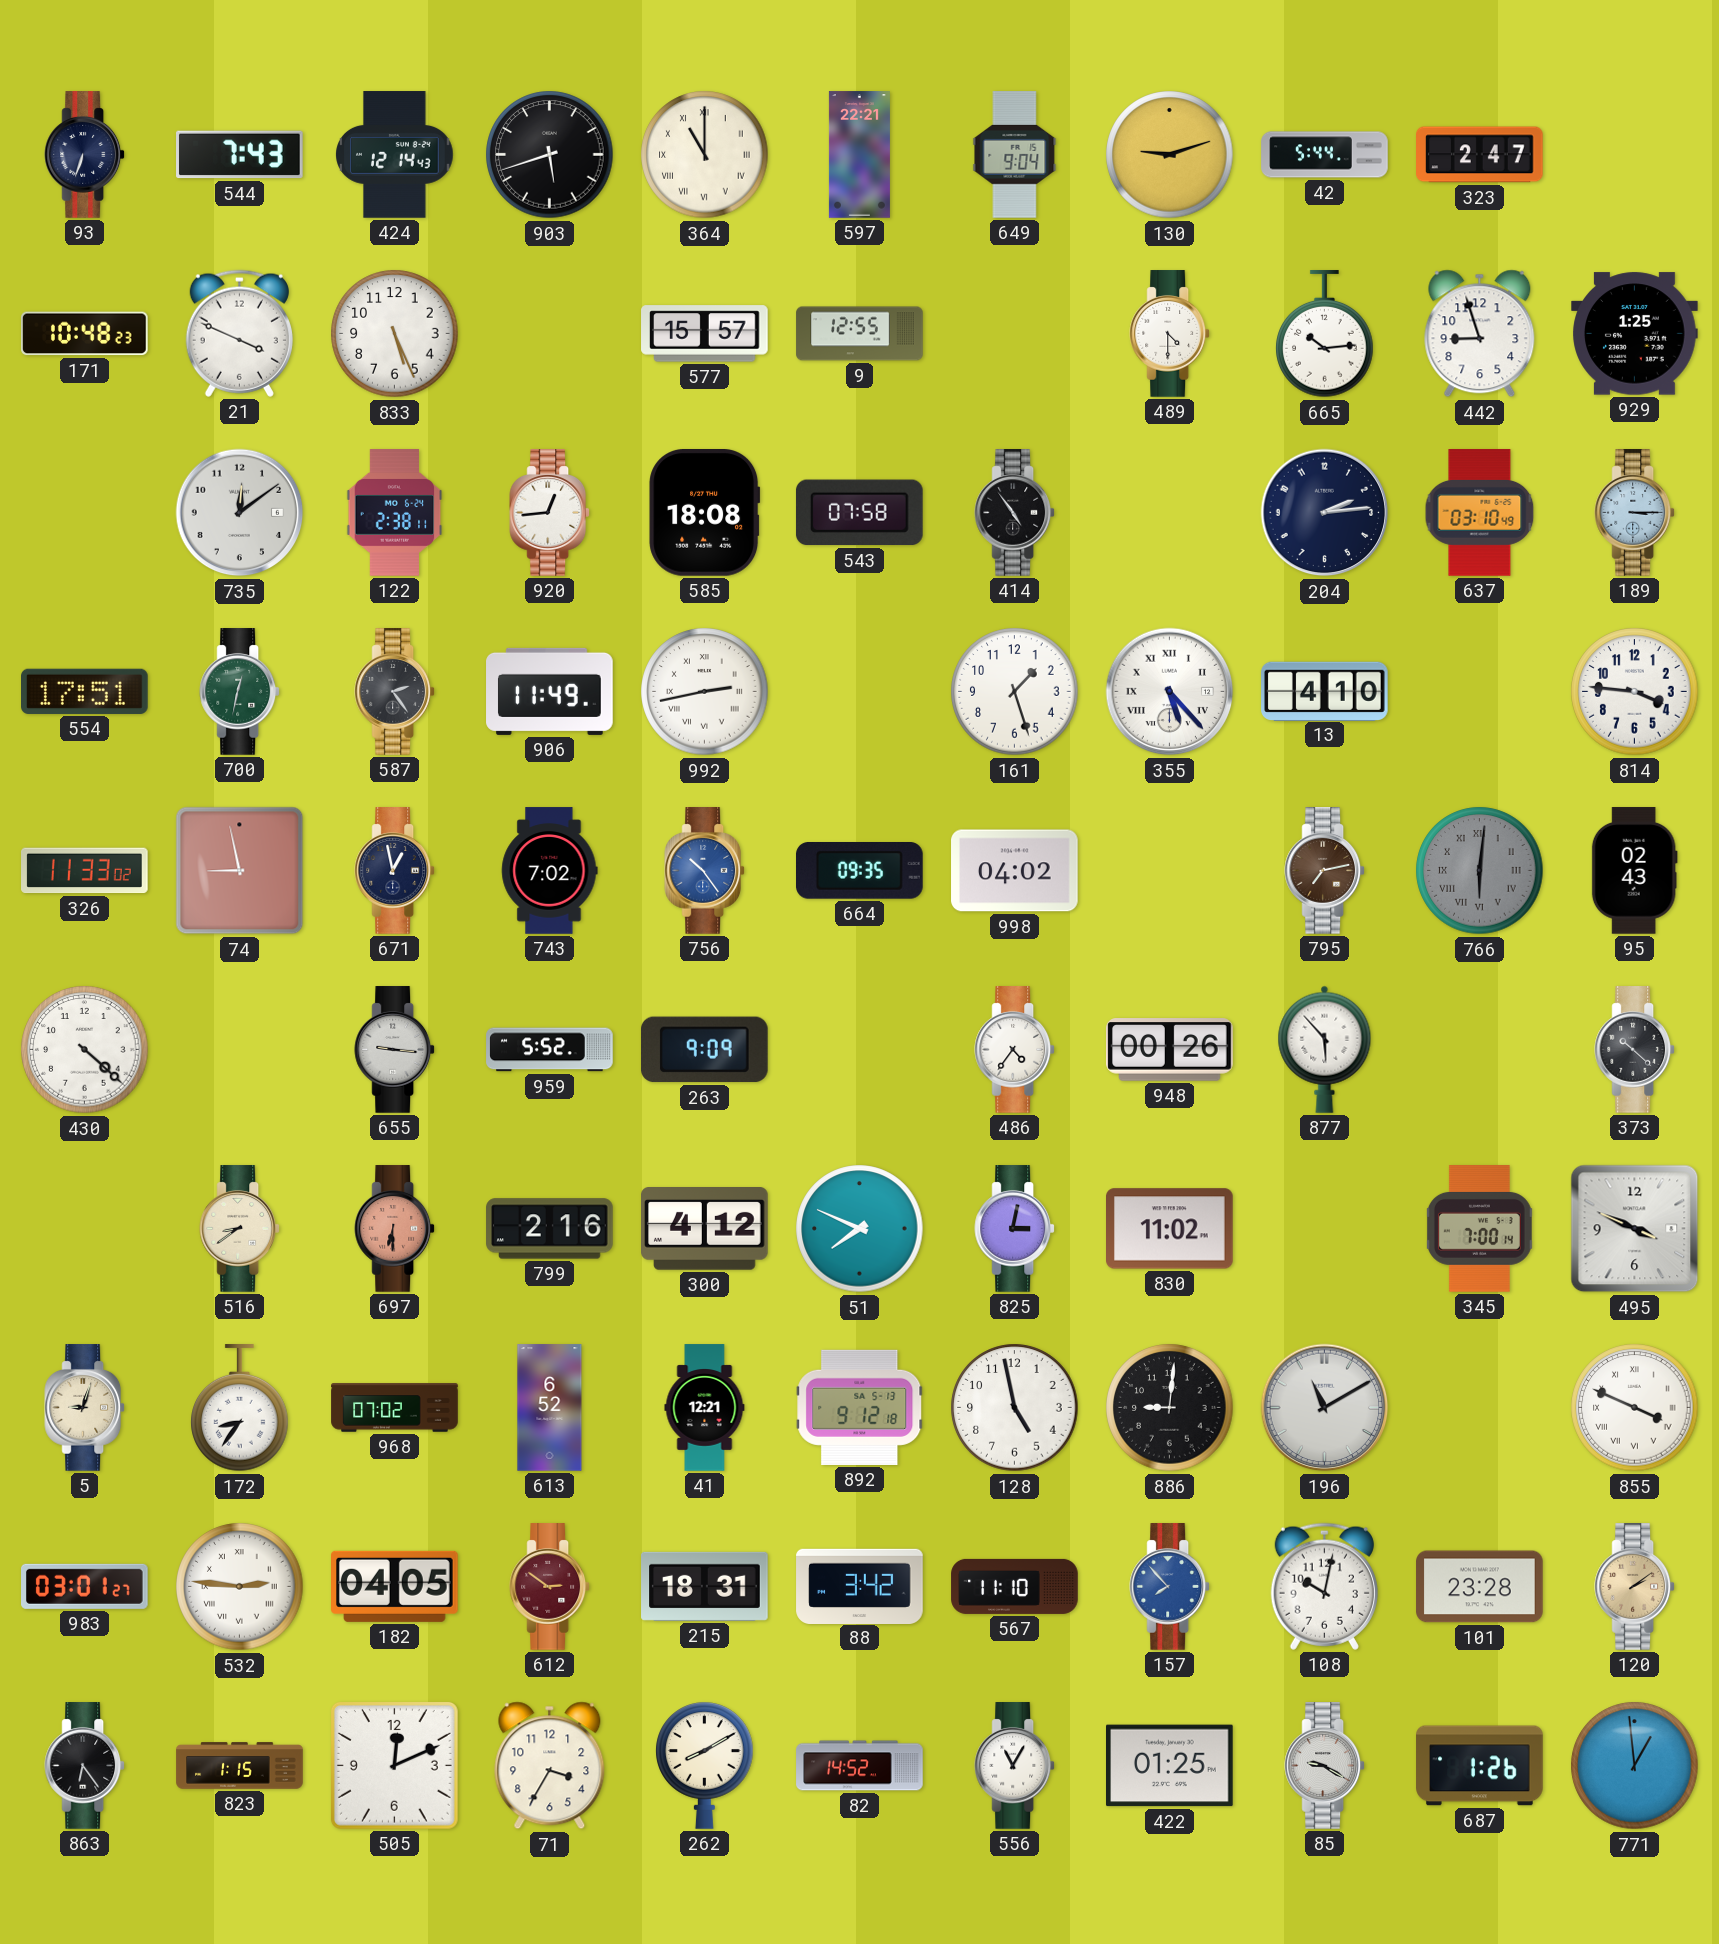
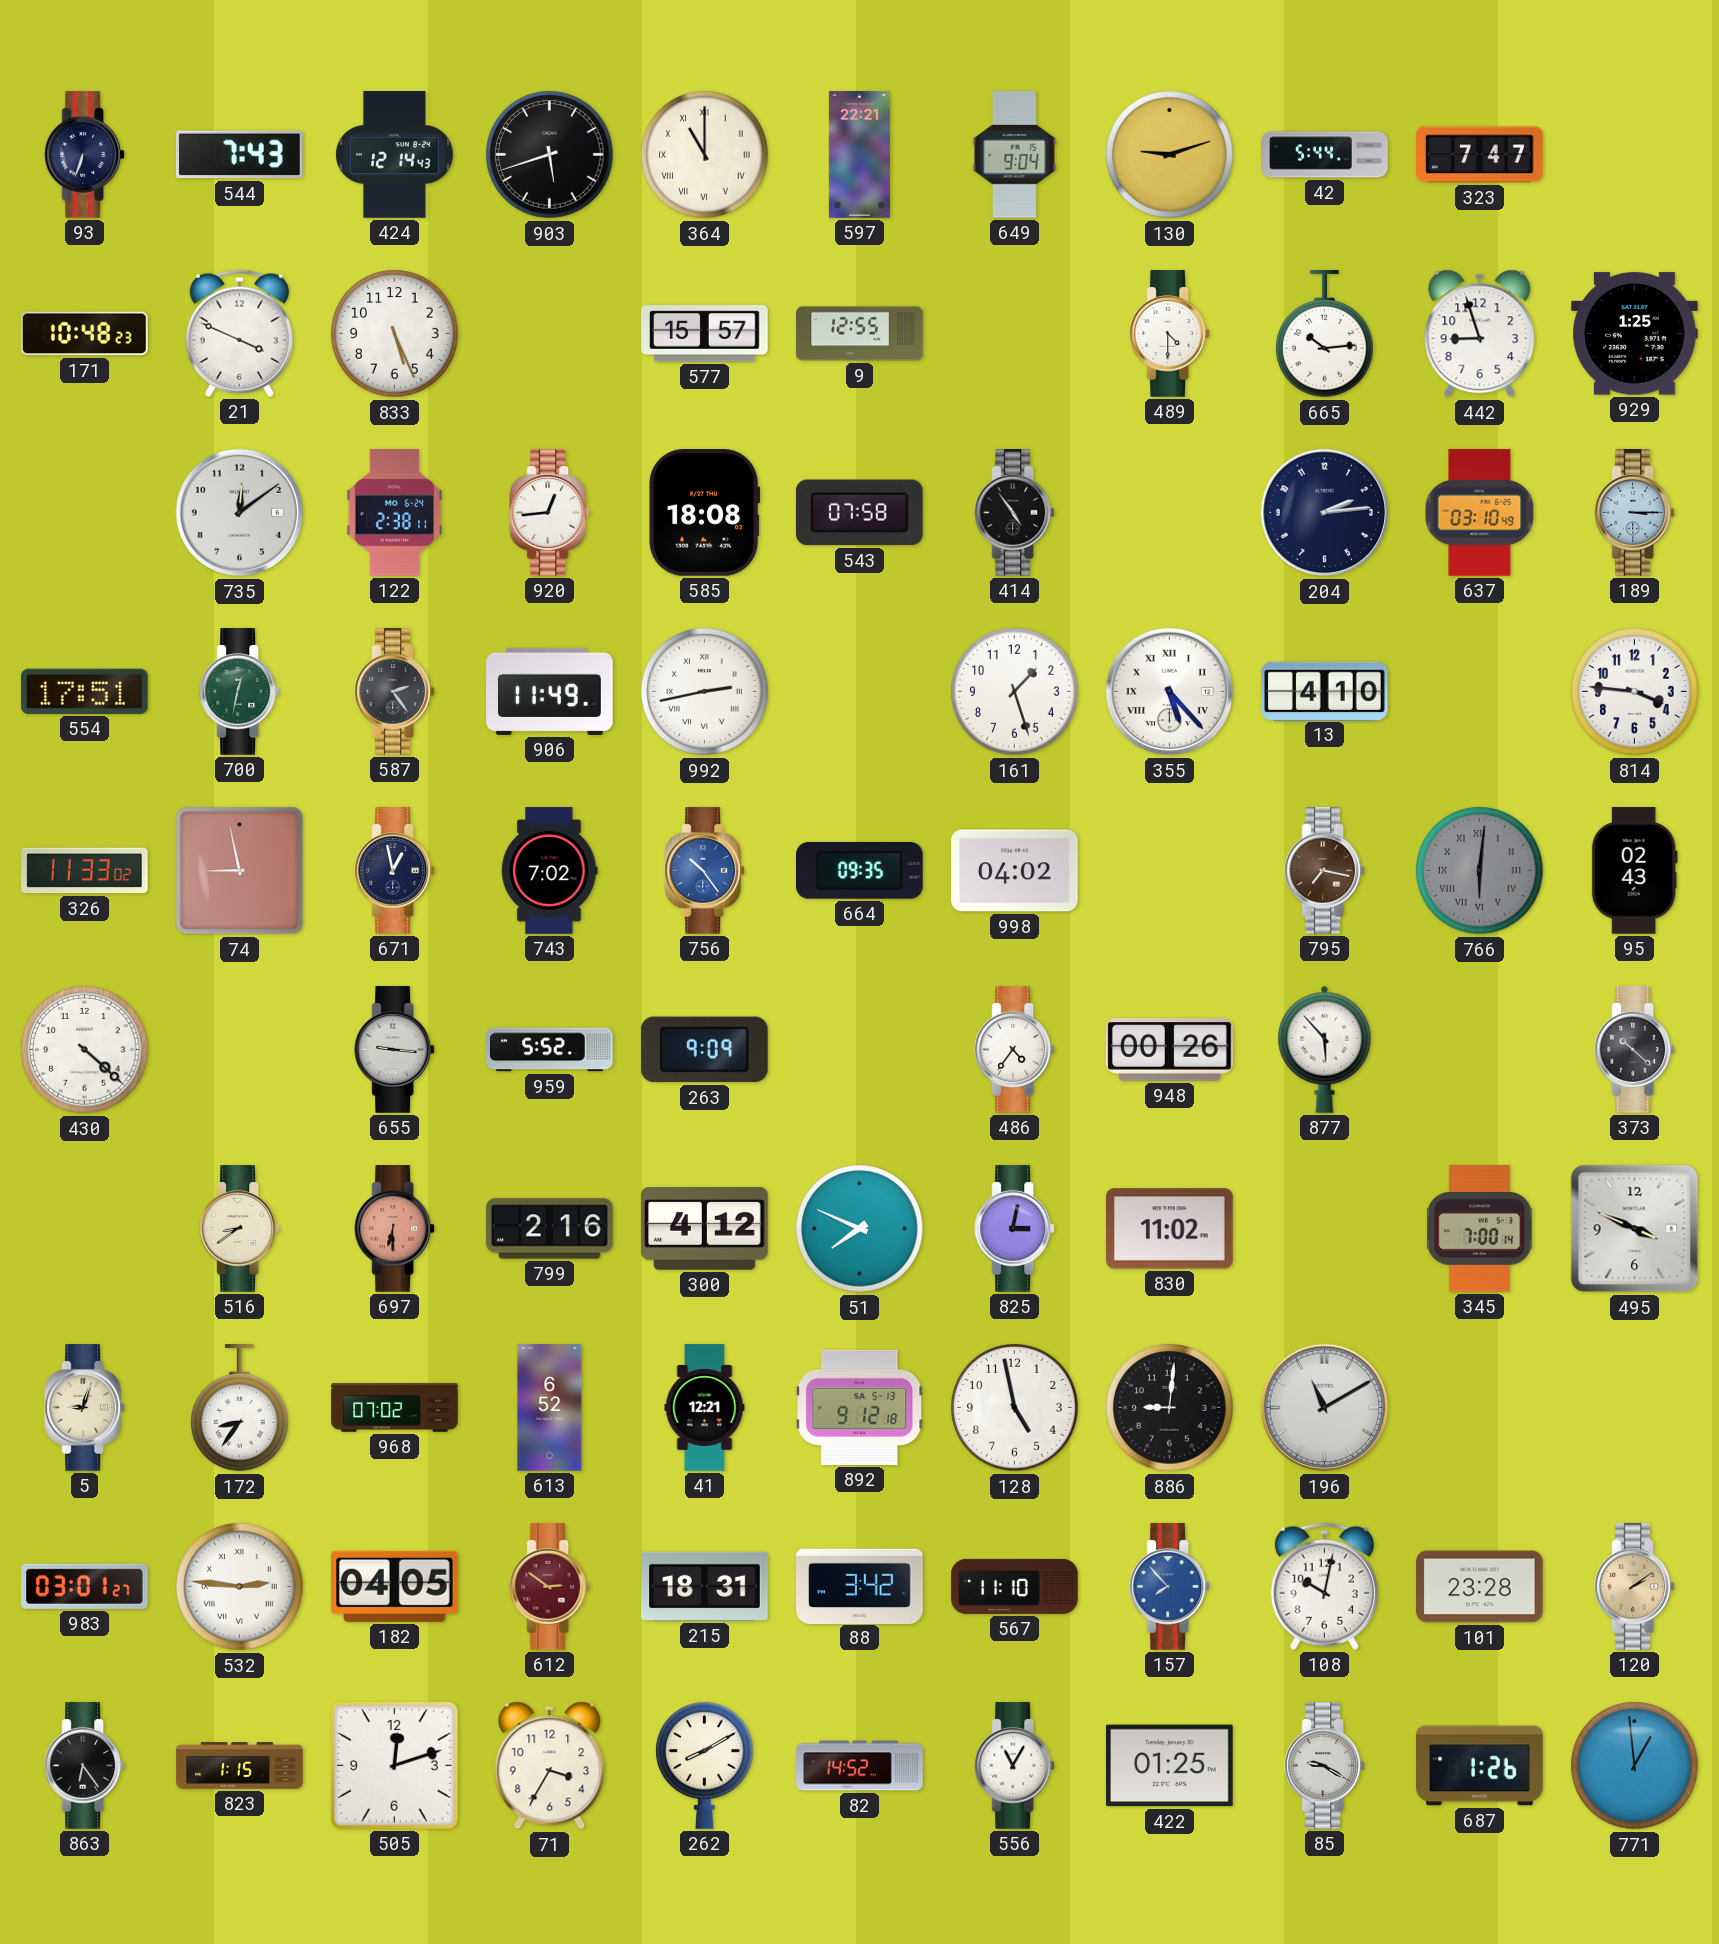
323: 2:47 -> 7:47 (1480, 155)
795: 7:13 -> 7:17 (1325, 871)
855: 3:49 -> none (1635, 1408)
505: 12:11 -> 12:12 (394, 1765)
